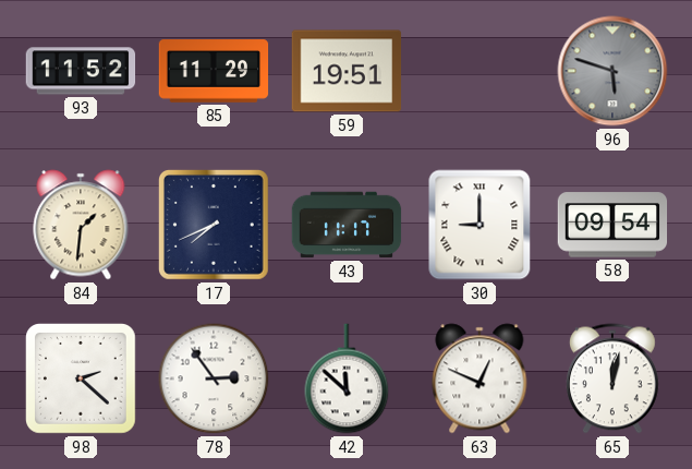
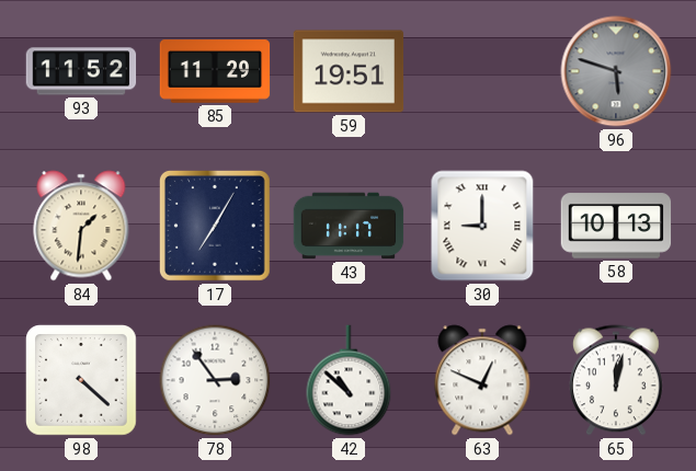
17: 7:41 -> 7:05 (215, 226)
58: 09:54 -> 10:13 (616, 226)
98: 2:22 -> 4:22 (82, 381)
42: 11:52 -> 10:52 (349, 380)
